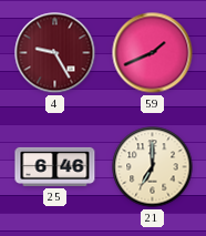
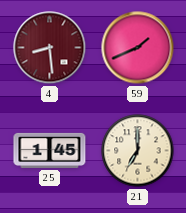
4: 9:25 -> 8:29 (50, 48)
25: 6:46 -> 1:45 (50, 150)
